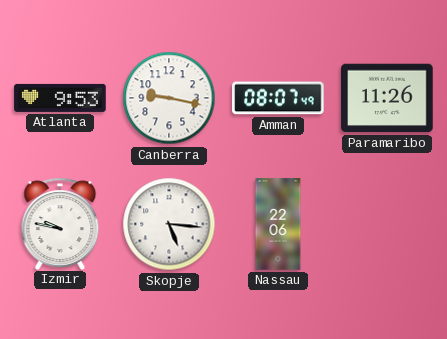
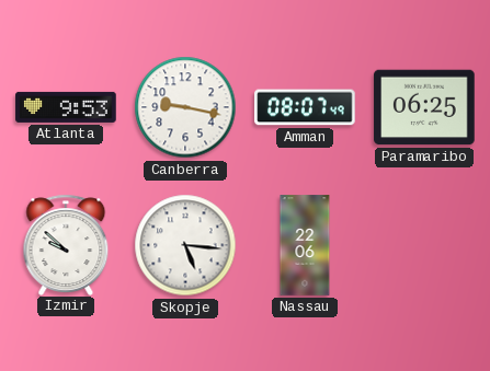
Paramaribo: 11:26 -> 06:25 (424, 107)
Izmir: 9:47 -> 9:52 (66, 244)
